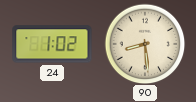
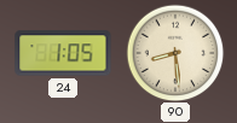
24: 1:02 -> 1:05 (63, 53)
